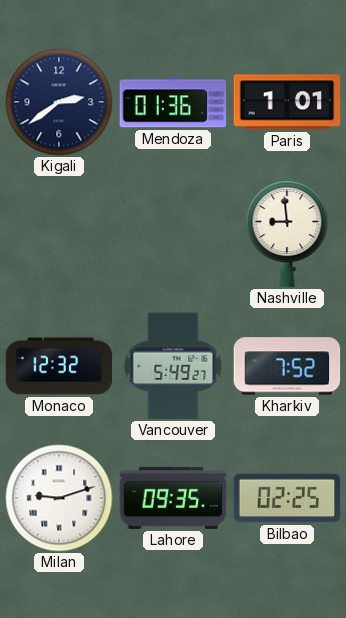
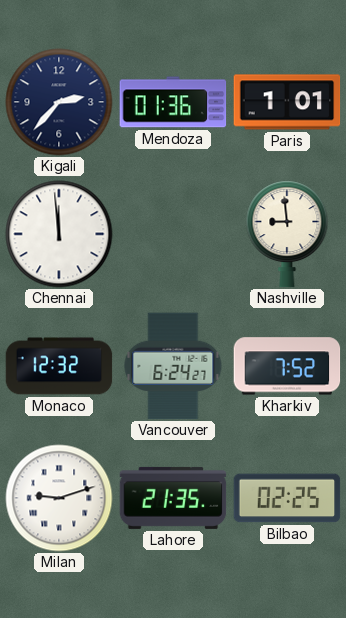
Kigali: 2:39 -> 2:37 (59, 102)
Chennai: none -> 11:59 (59, 234)
Vancouver: 5:49 -> 6:24 (173, 366)
Lahore: 09:35 -> 21:35 (173, 498)
